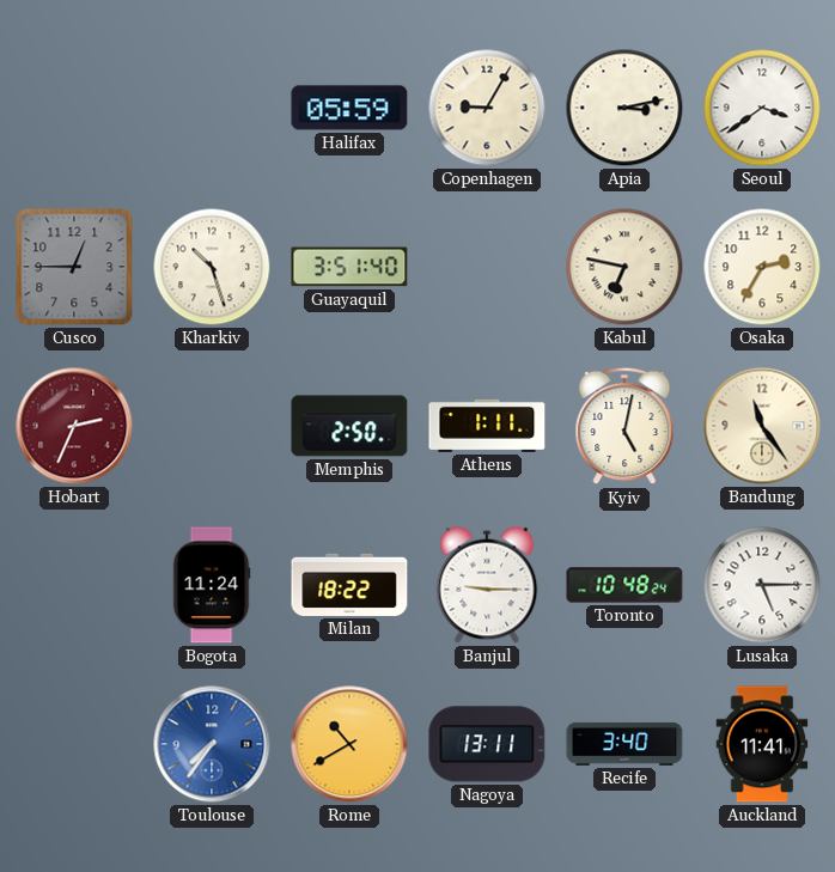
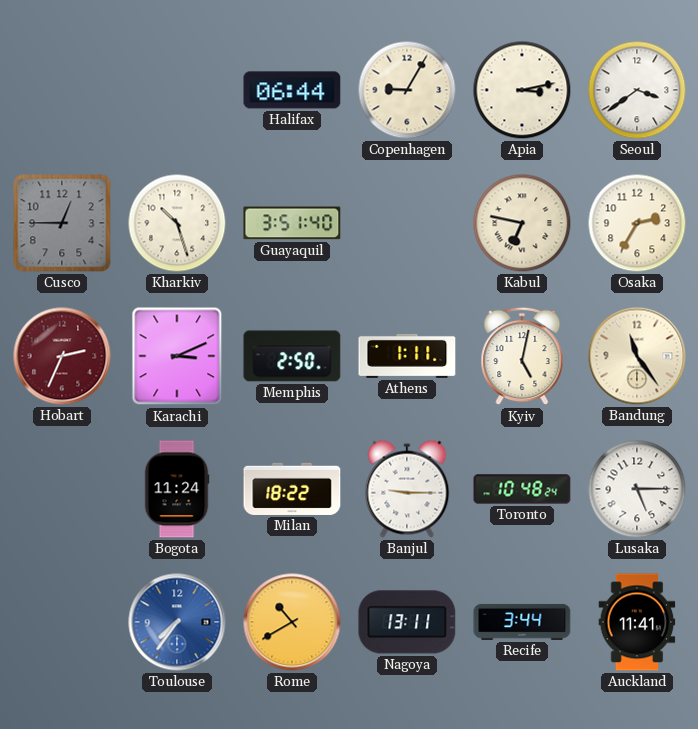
Halifax: 05:59 -> 06:44 (292, 90)
Karachi: none -> 3:11 (177, 356)
Recife: 3:40 -> 3:44 (522, 622)
